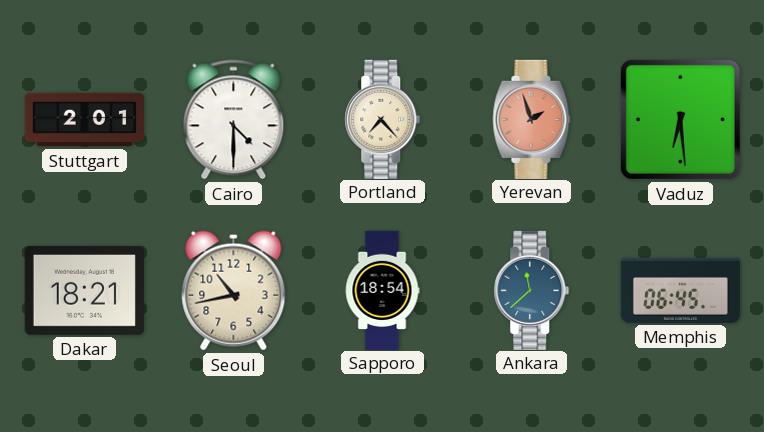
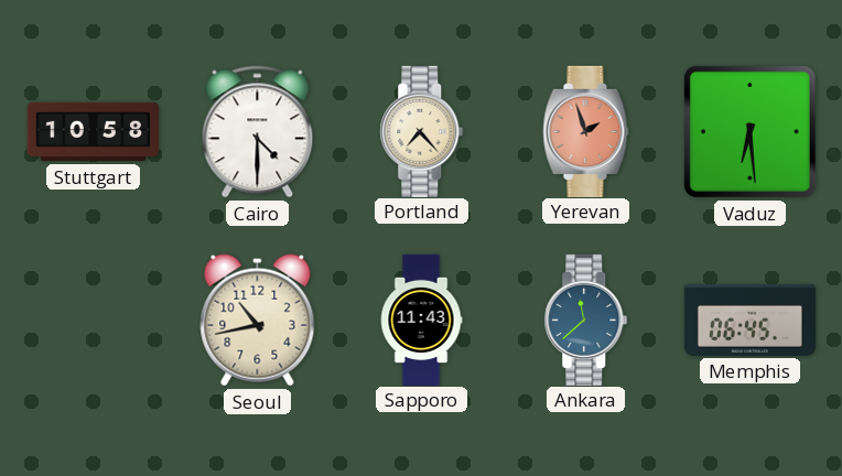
Stuttgart: 2:01 -> 10:58 (93, 132)
Dakar: 18:21 -> none (84, 290)
Sapporo: 18:54 -> 11:43 (421, 320)
